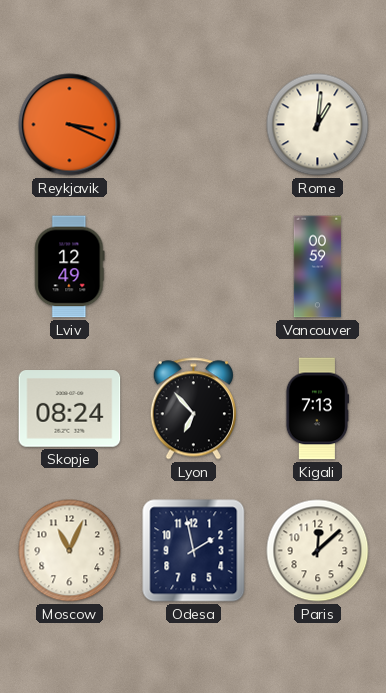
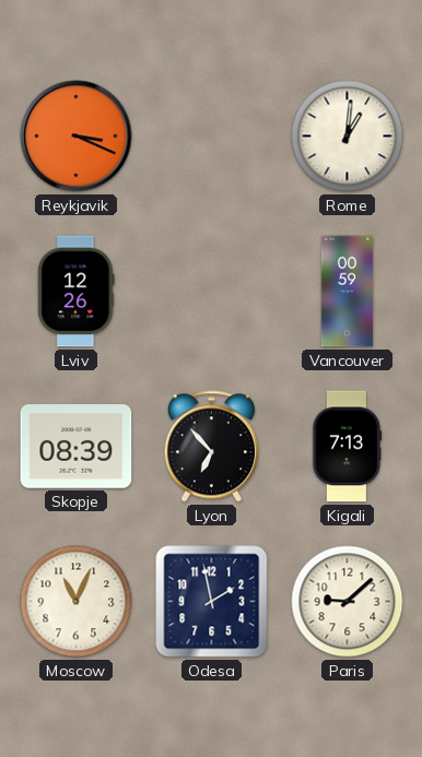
Lviv: 12:49 -> 12:26 (77, 292)
Skopje: 08:24 -> 08:39 (77, 447)
Paris: 12:08 -> 9:08 (348, 602)
